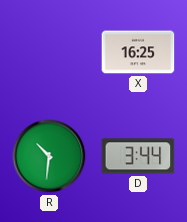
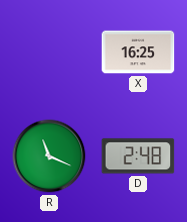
R: 10:31 -> 11:19 (49, 156)
D: 3:44 -> 2:48 (138, 156)
